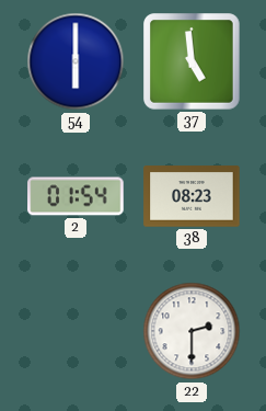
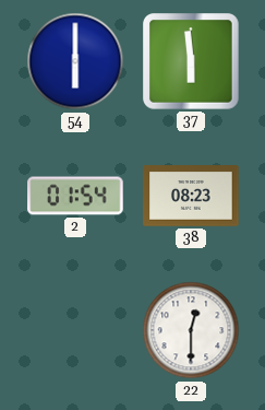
37: 4:59 -> 5:59 (191, 61)
22: 2:30 -> 12:30 (191, 330)
